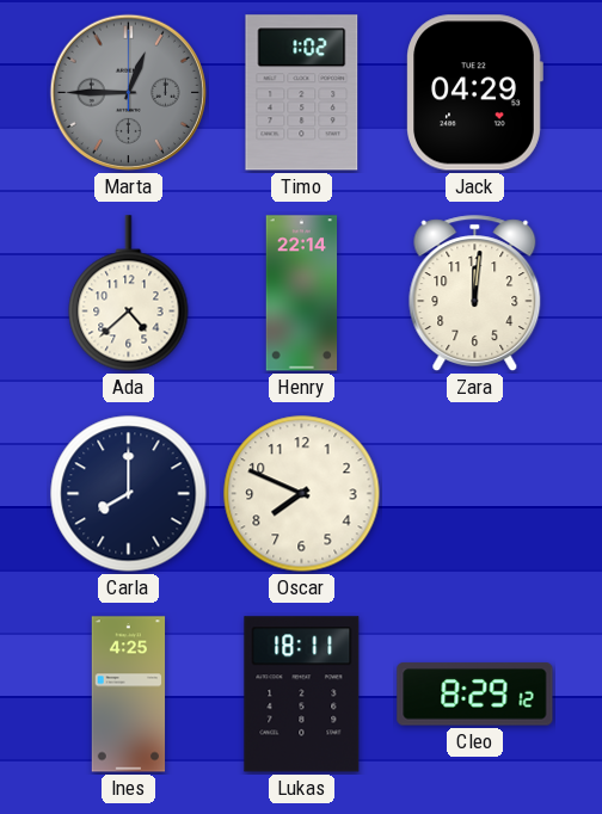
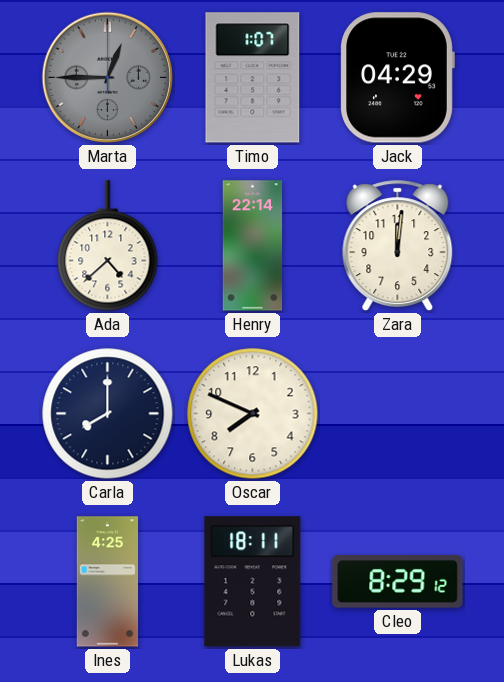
Timo: 1:02 -> 1:07 (253, 78)
